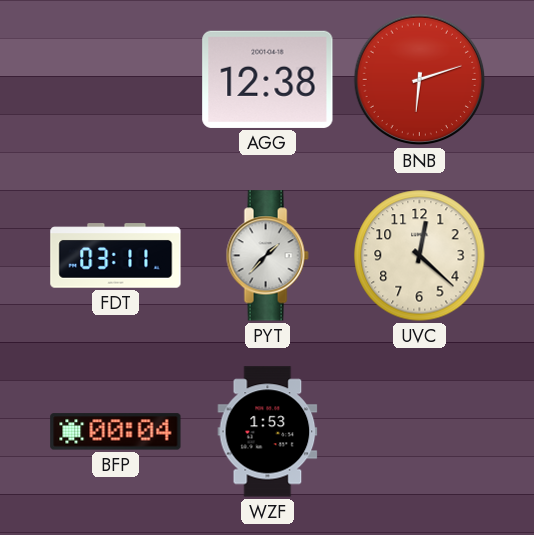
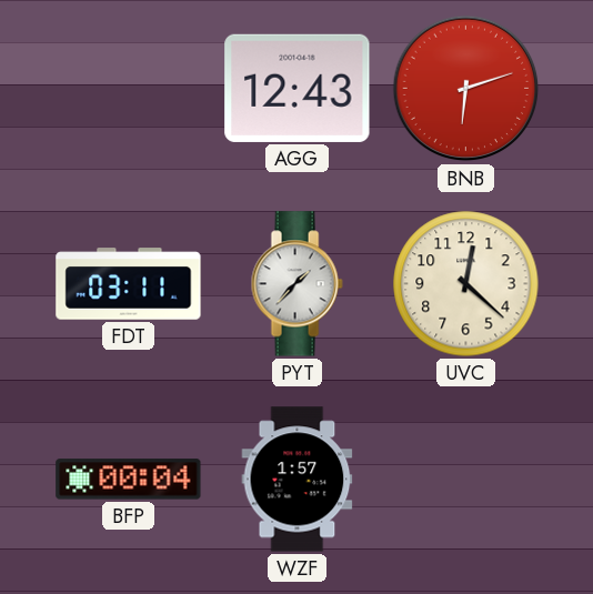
AGG: 12:38 -> 12:43 (298, 88)
WZF: 1:53 -> 1:57 (298, 480)
